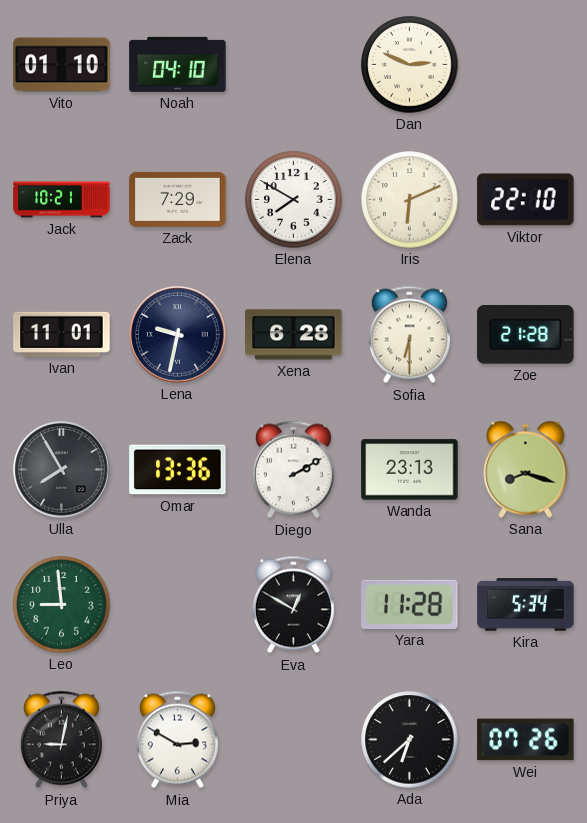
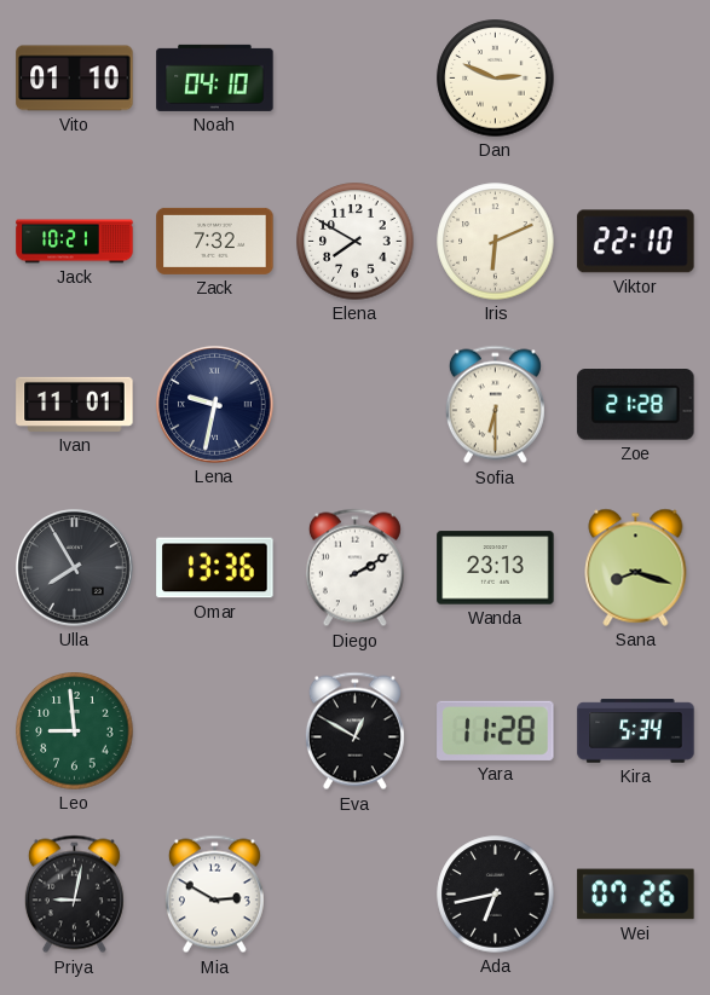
Zack: 7:29 -> 7:32 (215, 241)
Xena: 6:28 -> none (294, 335)
Ada: 6:38 -> 6:43 (496, 895)
